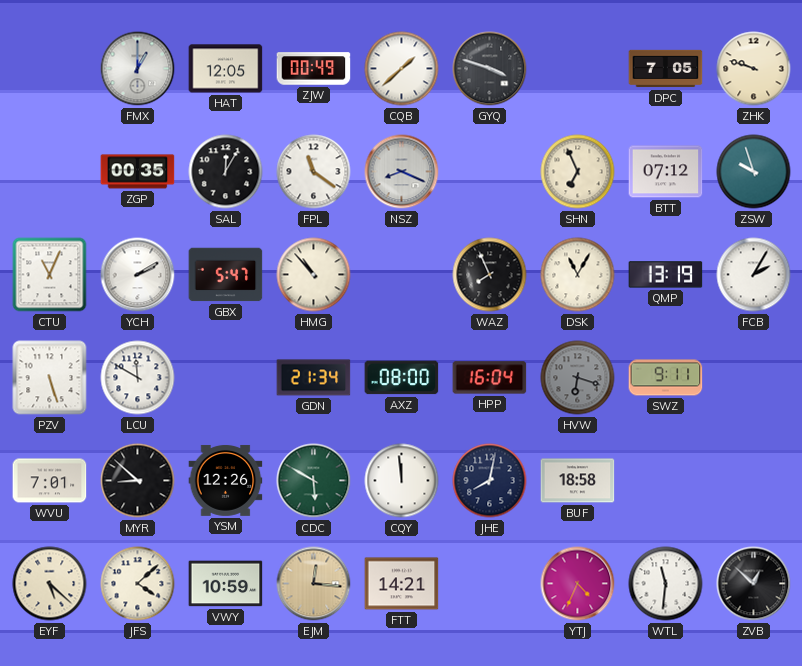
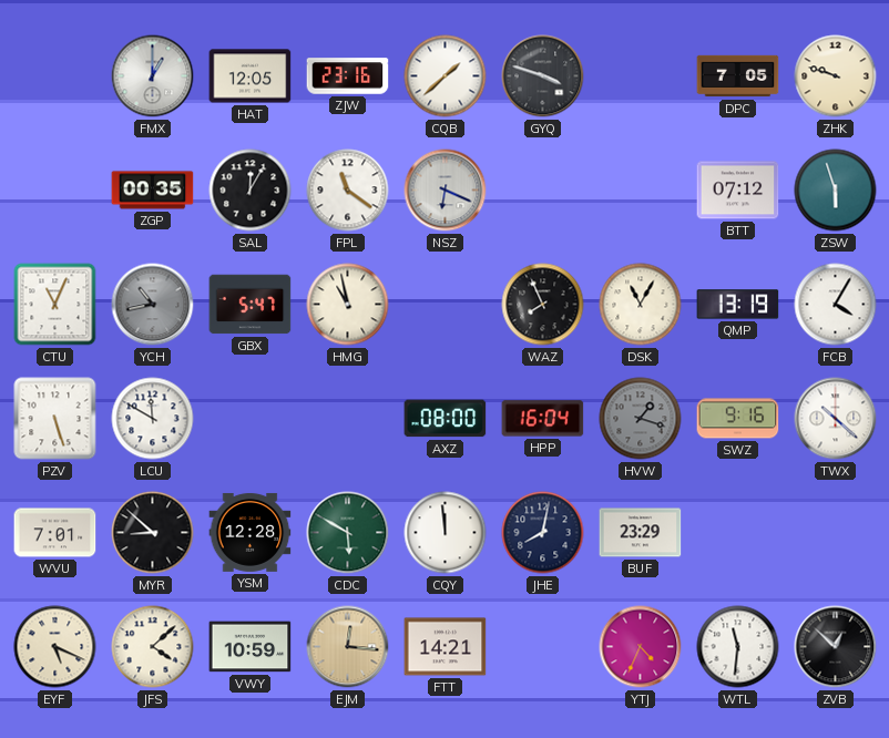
ZJW: 00:49 -> 23:16 (348, 76)
NSZ: 8:19 -> 6:19 (446, 191)
SHN: 6:56 -> none (578, 172)
ZSW: 9:57 -> 5:57 (836, 191)
YCH: 2:10 -> 10:43 (153, 305)
YCH dial: white -> grey (153, 305)
HMG: 10:53 -> 10:58 (348, 305)
FCB: 2:05 -> 4:05 (836, 305)
GDN: 21:34 -> none (314, 378)
HVW: 6:18 -> 1:18 (641, 419)
SWZ: 9:11 -> 9:16 (738, 419)
TWX: none -> 10:22 (836, 419)
YSM: 12:26 -> 12:28 (251, 532)
BUF: 18:58 -> 23:29 (641, 533)
EYF: 5:22 -> 5:19 (55, 647)
